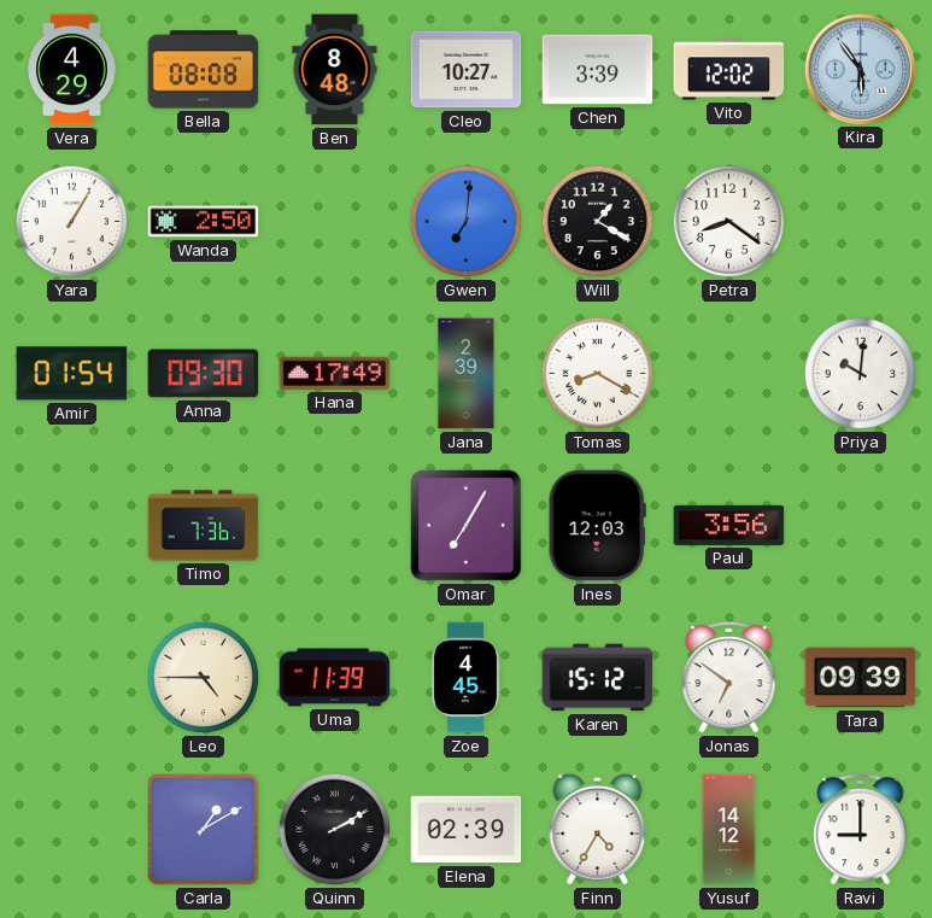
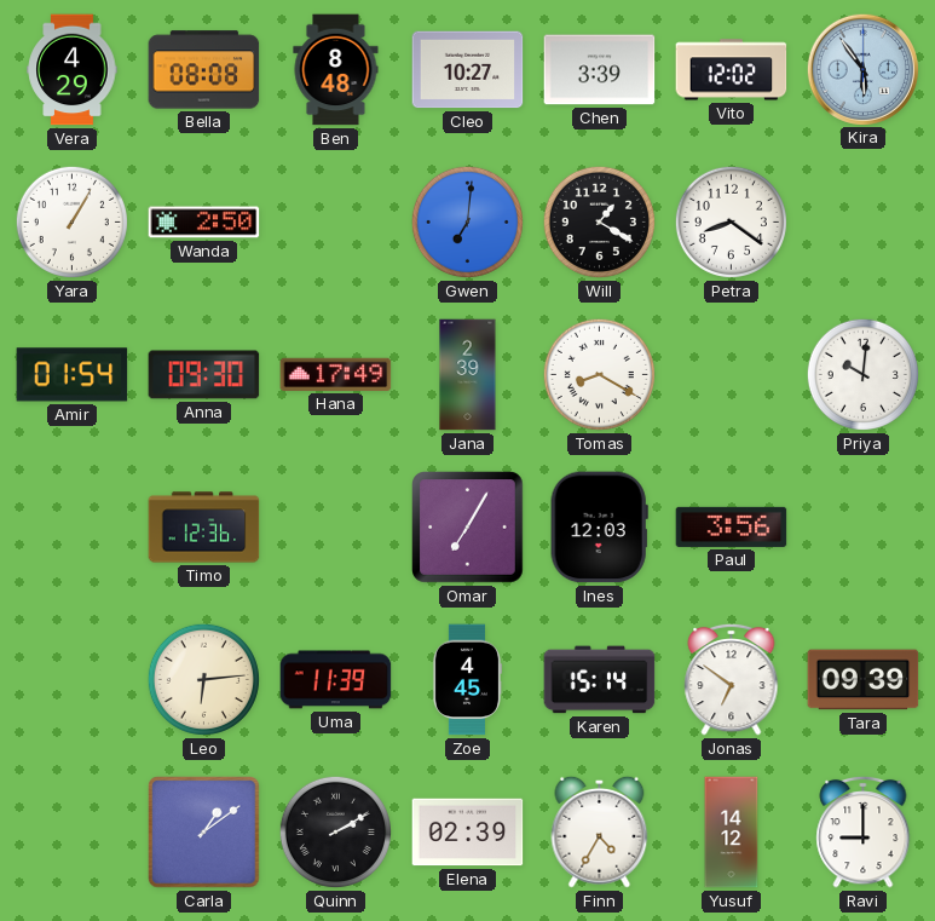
Timo: 7:36 -> 12:36 (204, 528)
Leo: 4:45 -> 6:14 (203, 679)
Karen: 15:12 -> 15:14 (600, 680)
Carla: 1:10 -> 1:09 (204, 833)
